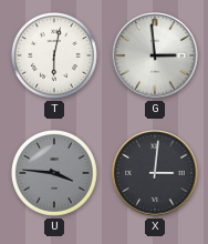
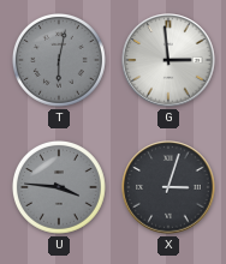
T dial: white -> grey (59, 60)
X: 3:01 -> 3:03 (168, 187)
